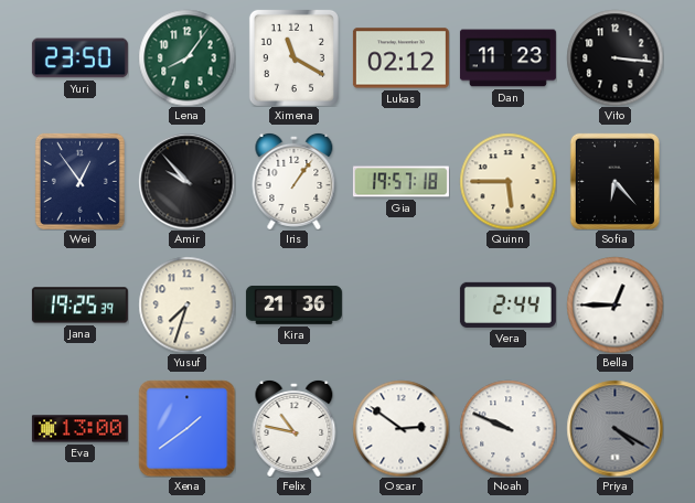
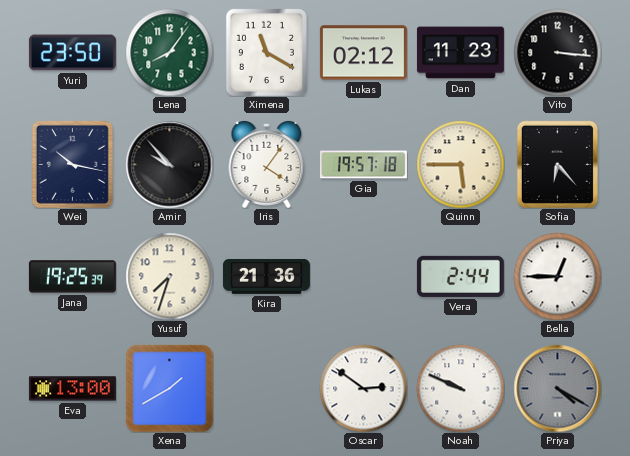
Wei: 12:54 -> 10:17 (72, 164)
Iris: 1:06 -> 4:06 (267, 164)
Xena: 1:39 -> 1:40 (169, 388)
Felix: 10:47 -> none (295, 428)
